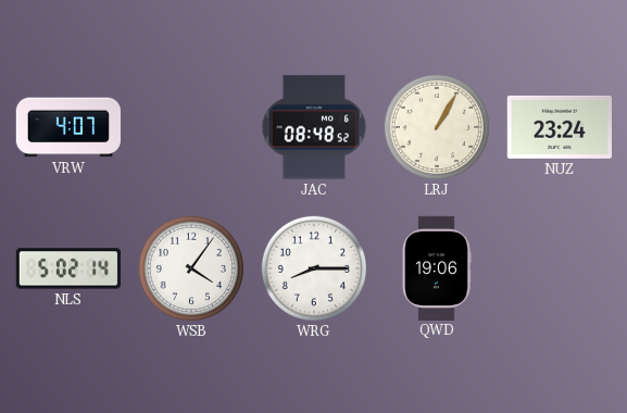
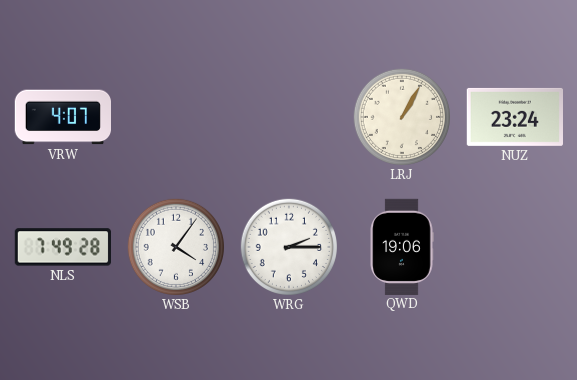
JAC: 08:48 -> none (314, 127)
NLS: 5:02 -> 7:49 (62, 247)
WRG: 8:15 -> 2:15 (288, 246)
